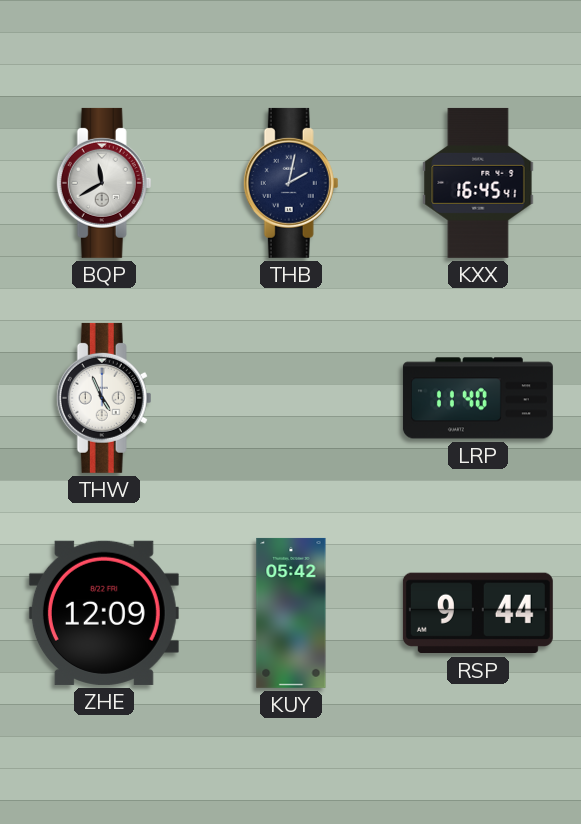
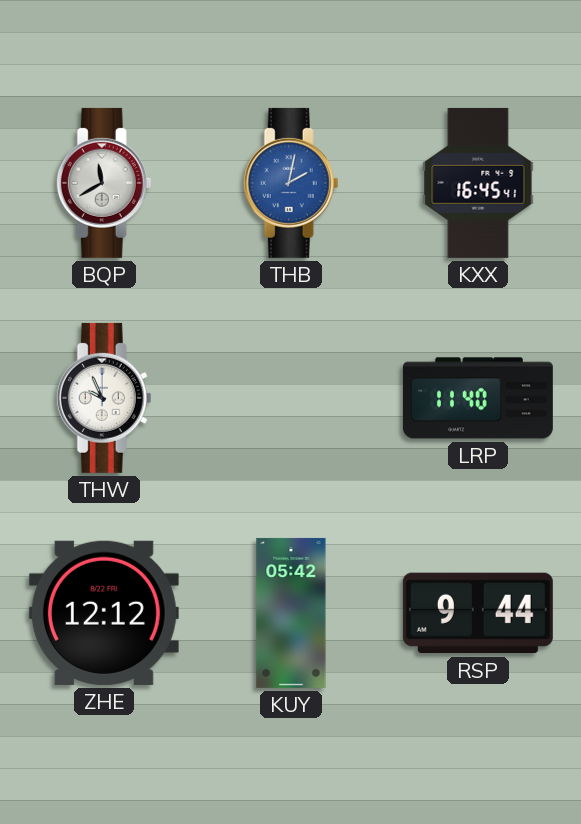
THB dial: navy -> blue (291, 183)
THW: 4:56 -> 9:56 (104, 398)
ZHE: 12:09 -> 12:12 (104, 613)
